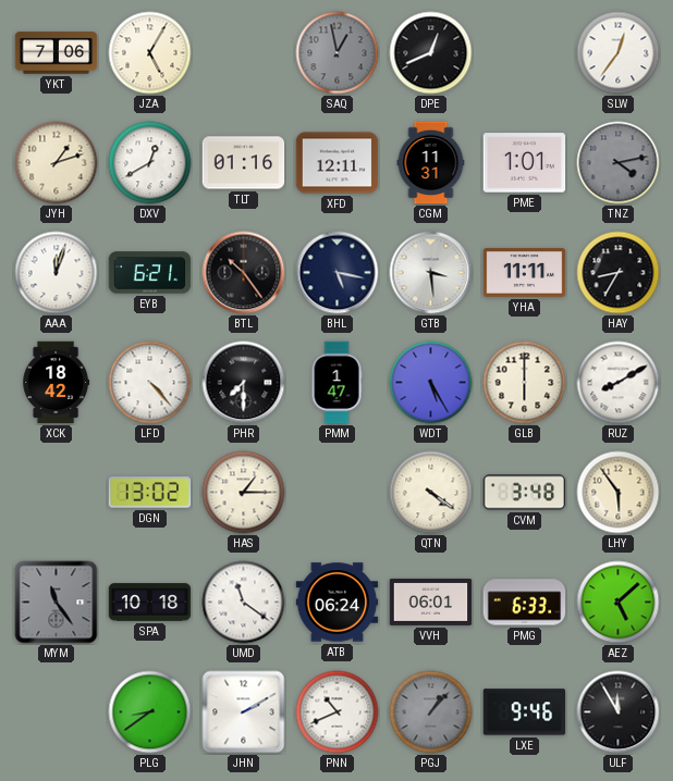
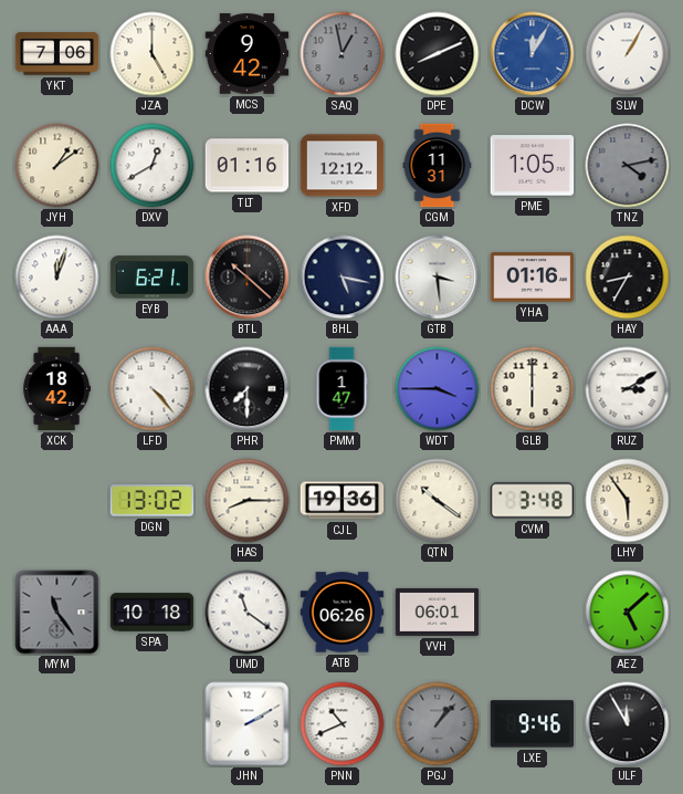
JZA: 5:05 -> 5:00 (153, 54)
MCS: none -> 9:42 (248, 54)
DPE: 12:41 -> 8:11 (438, 54)
DCW: none -> 12:05 (533, 54)
SLW: 12:36 -> 1:05 (628, 54)
JYH: 1:12 -> 1:09 (57, 166)
XFD: 12:11 -> 12:12 (343, 166)
PME: 1:01 -> 1:05 (533, 166)
BTL: 10:24 -> 10:22 (248, 278)
YHA: 11:11 -> 01:16 (533, 278)
WDT: 5:25 -> 3:45 (438, 389)
RUZ: 8:10 -> 3:10 (628, 389)
HAS: 1:15 -> 8:15 (248, 501)
CJL: none -> 19:36 (343, 501)
QTN: 4:21 -> 10:21 (438, 501)
ATB: 06:24 -> 06:26 (343, 613)
PMG: 6:33 -> none (525, 603)
PLG: 8:39 -> none (150, 712)
